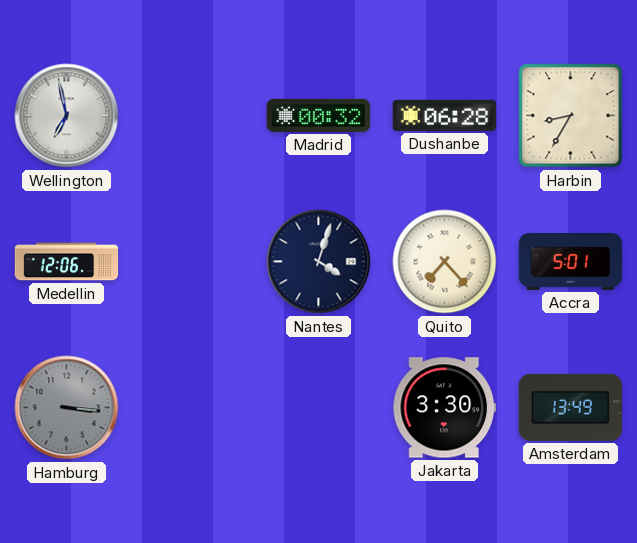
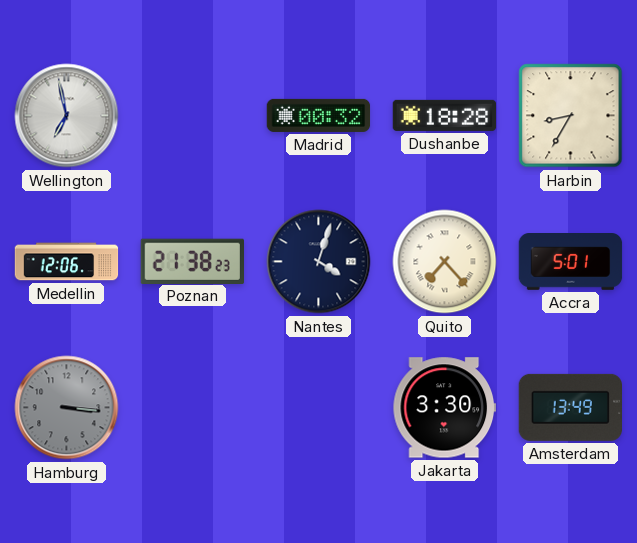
Dushanbe: 06:28 -> 18:28 (445, 115)
Poznan: none -> 21:38 (192, 261)
